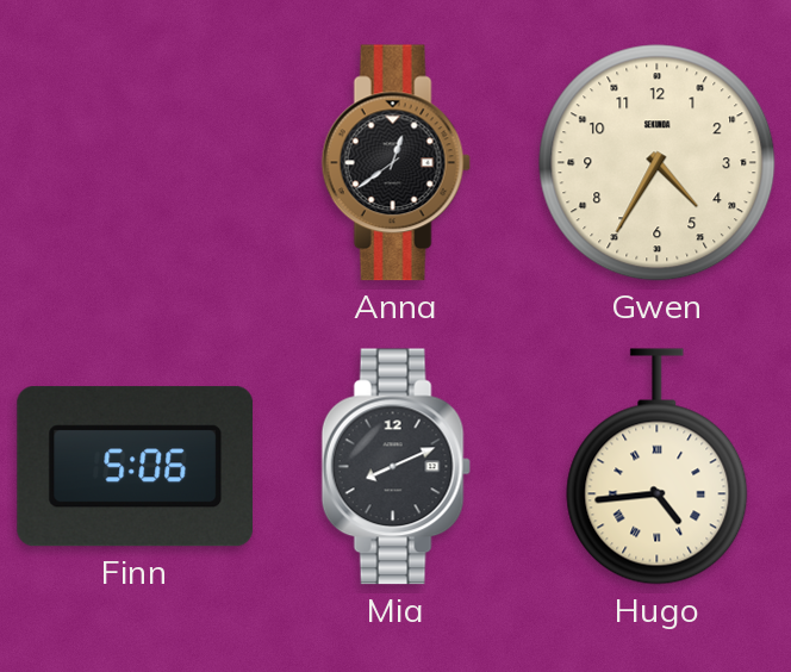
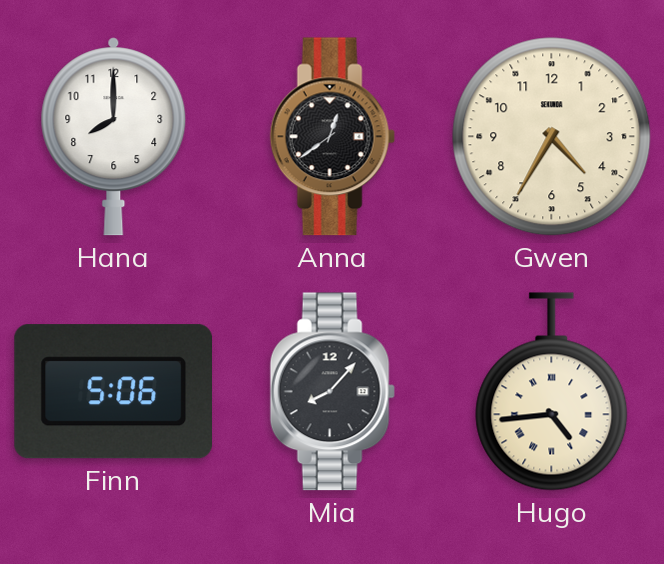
Hana: none -> 8:00 (114, 137)
Mia: 8:11 -> 8:07 (332, 392)
